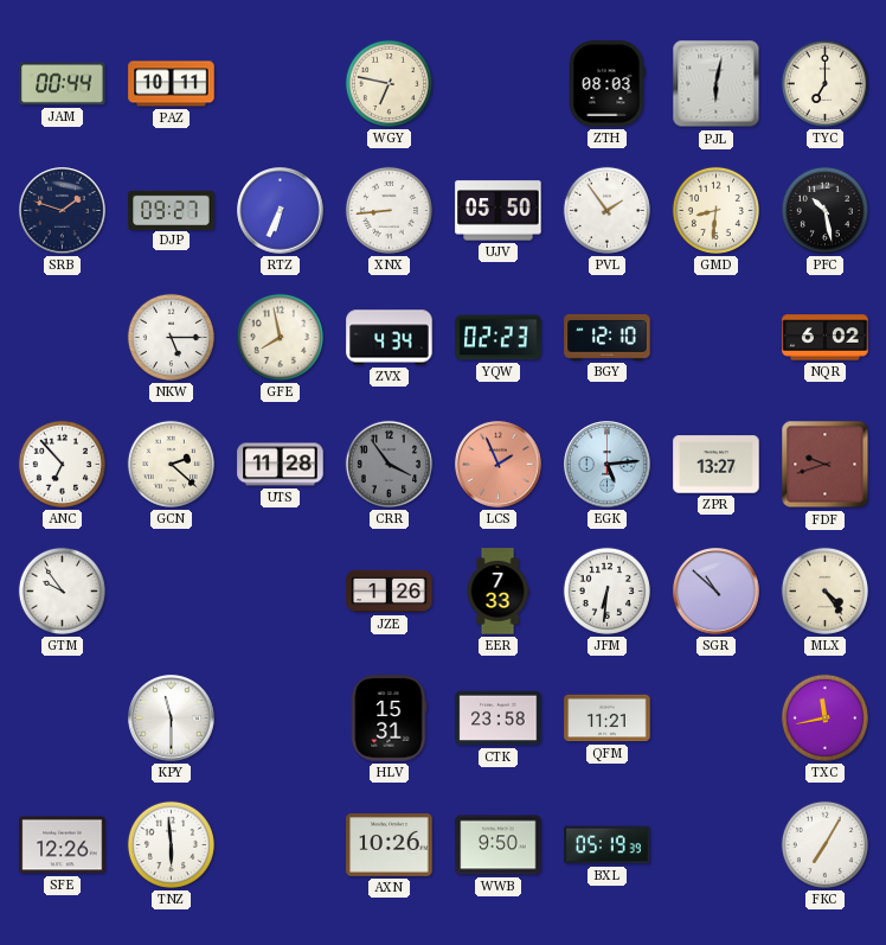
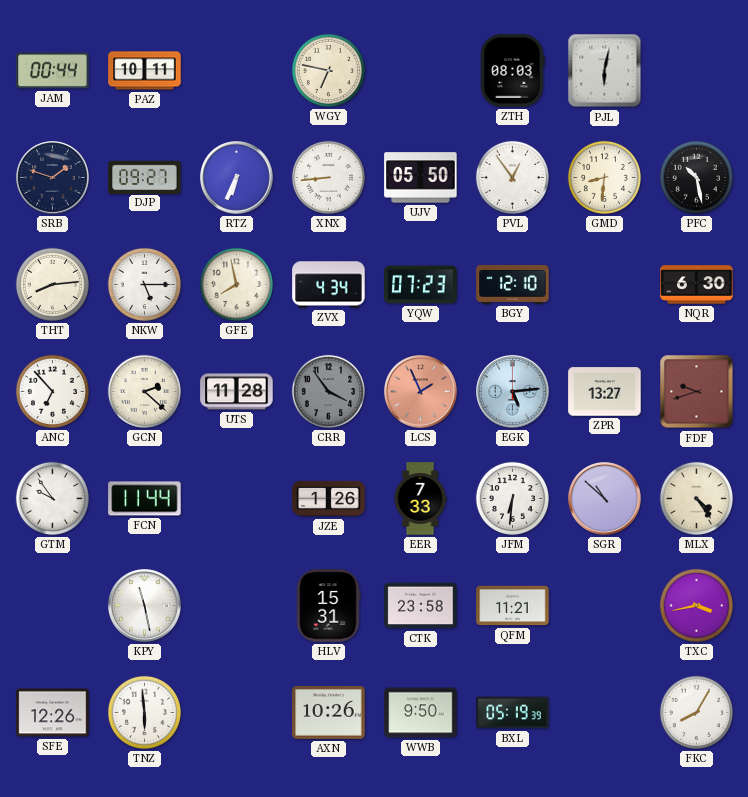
TYC: 7:00 -> none (824, 83)
PVL: 1:54 -> 12:54 (512, 177)
THT: none -> 8:14 (52, 284)
YQW: 02:23 -> 07:23 (421, 285)
NQR: 6:02 -> 6:30 (697, 285)
FCN: none -> 11:44 (145, 499)
KPY: 11:30 -> 11:28 (145, 606)
TXC: 11:43 -> 3:43 (696, 605)
FKC: 7:05 -> 8:05 (696, 712)
